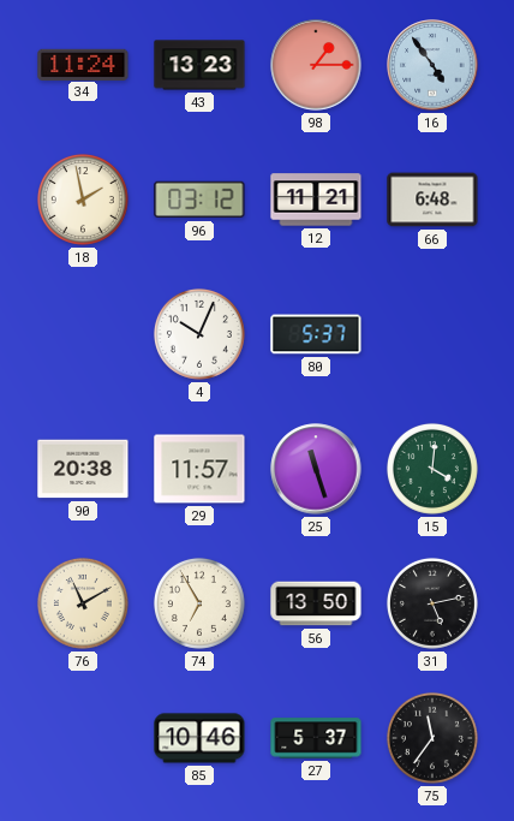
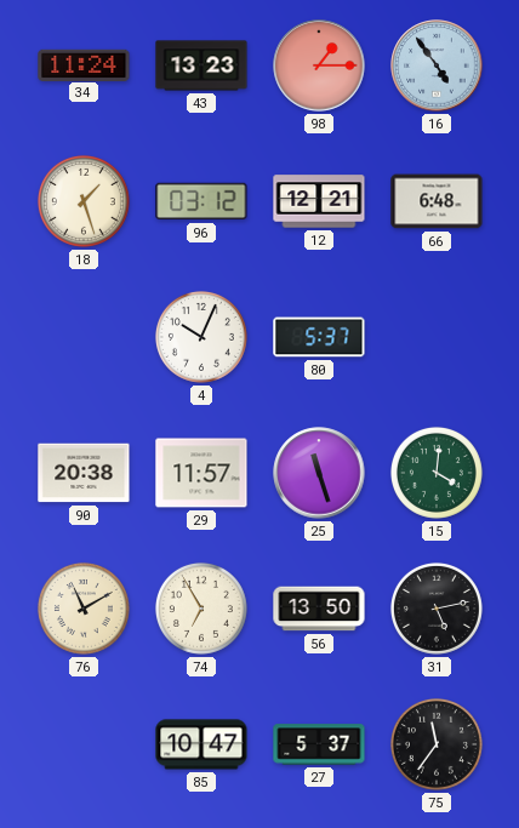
18: 1:58 -> 1:27 (84, 201)
12: 11:21 -> 12:21 (319, 201)
85: 10:46 -> 10:47 (201, 744)
